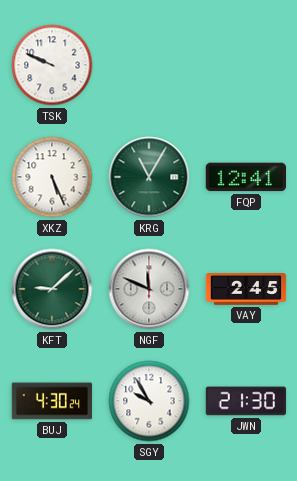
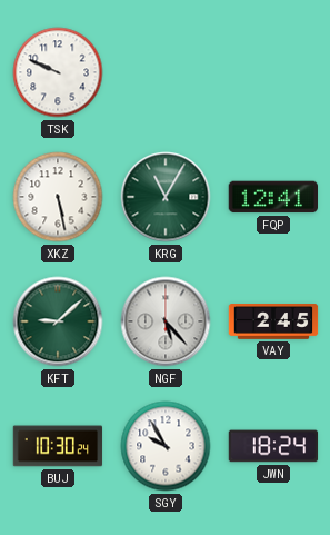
XKZ: 5:26 -> 5:28 (58, 197)
NGF: 11:49 -> 5:23 (166, 321)
BUJ: 4:30 -> 10:30 (58, 446)
JWN: 21:30 -> 18:24 (273, 446)
